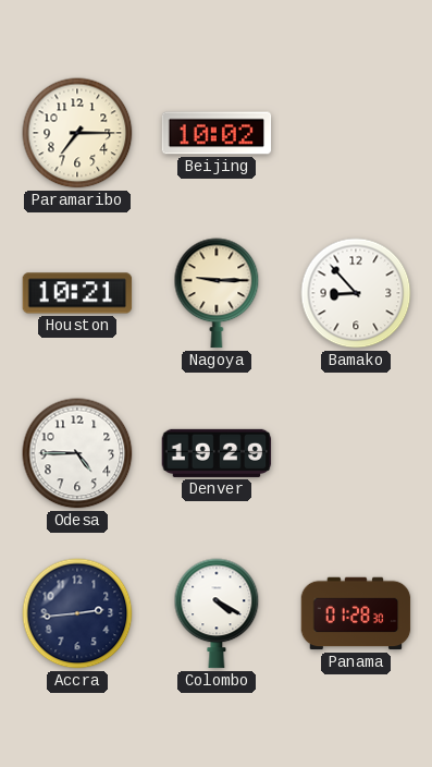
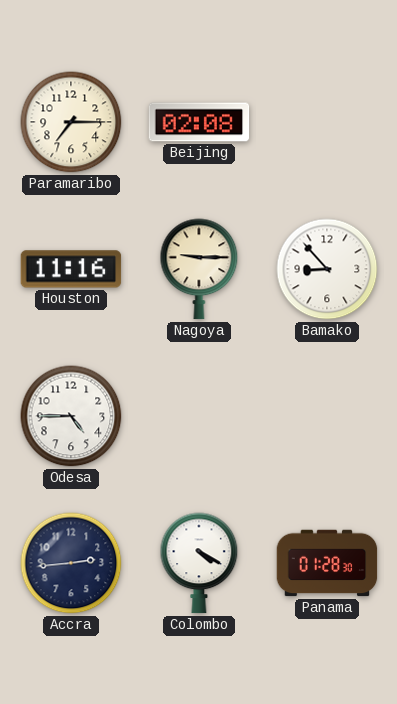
Beijing: 10:02 -> 02:08 (199, 122)
Houston: 10:21 -> 11:16 (71, 269)
Denver: 19:29 -> none (217, 453)
